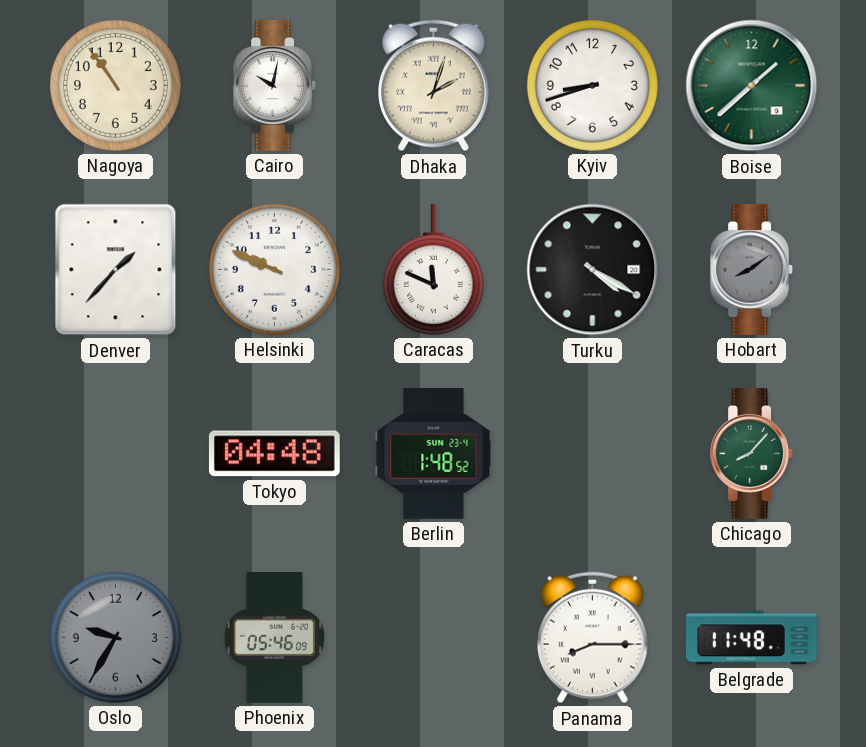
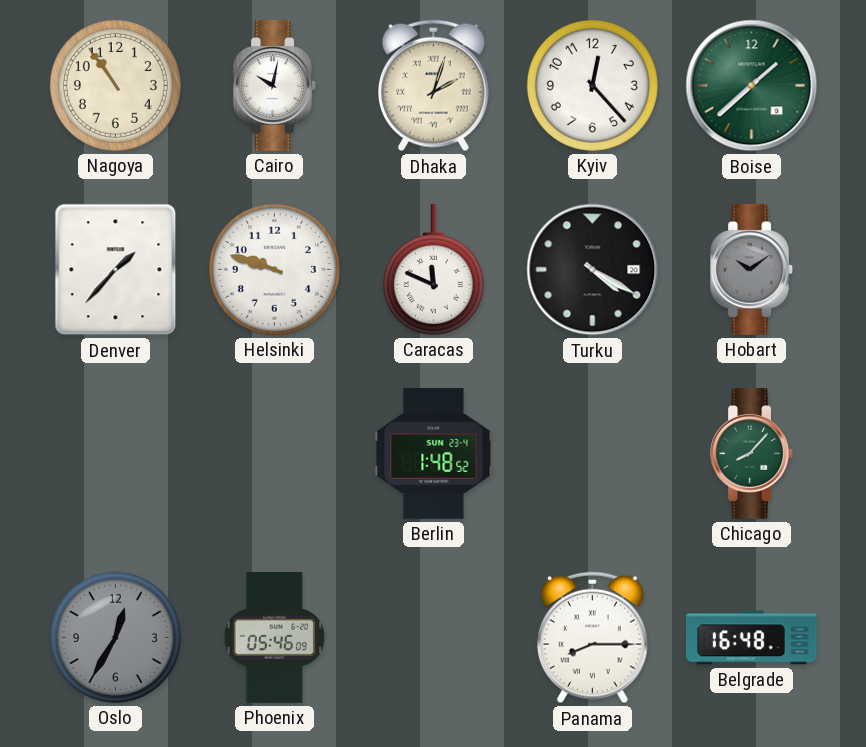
Kyiv: 8:42 -> 12:23 (592, 85)
Helsinki: 9:49 -> 9:48 (274, 269)
Hobart: 8:09 -> 10:09 (751, 270)
Tokyo: 04:48 -> none (274, 454)
Oslo: 9:35 -> 12:35 (115, 637)
Belgrade: 11:48 -> 16:48 (752, 638)
